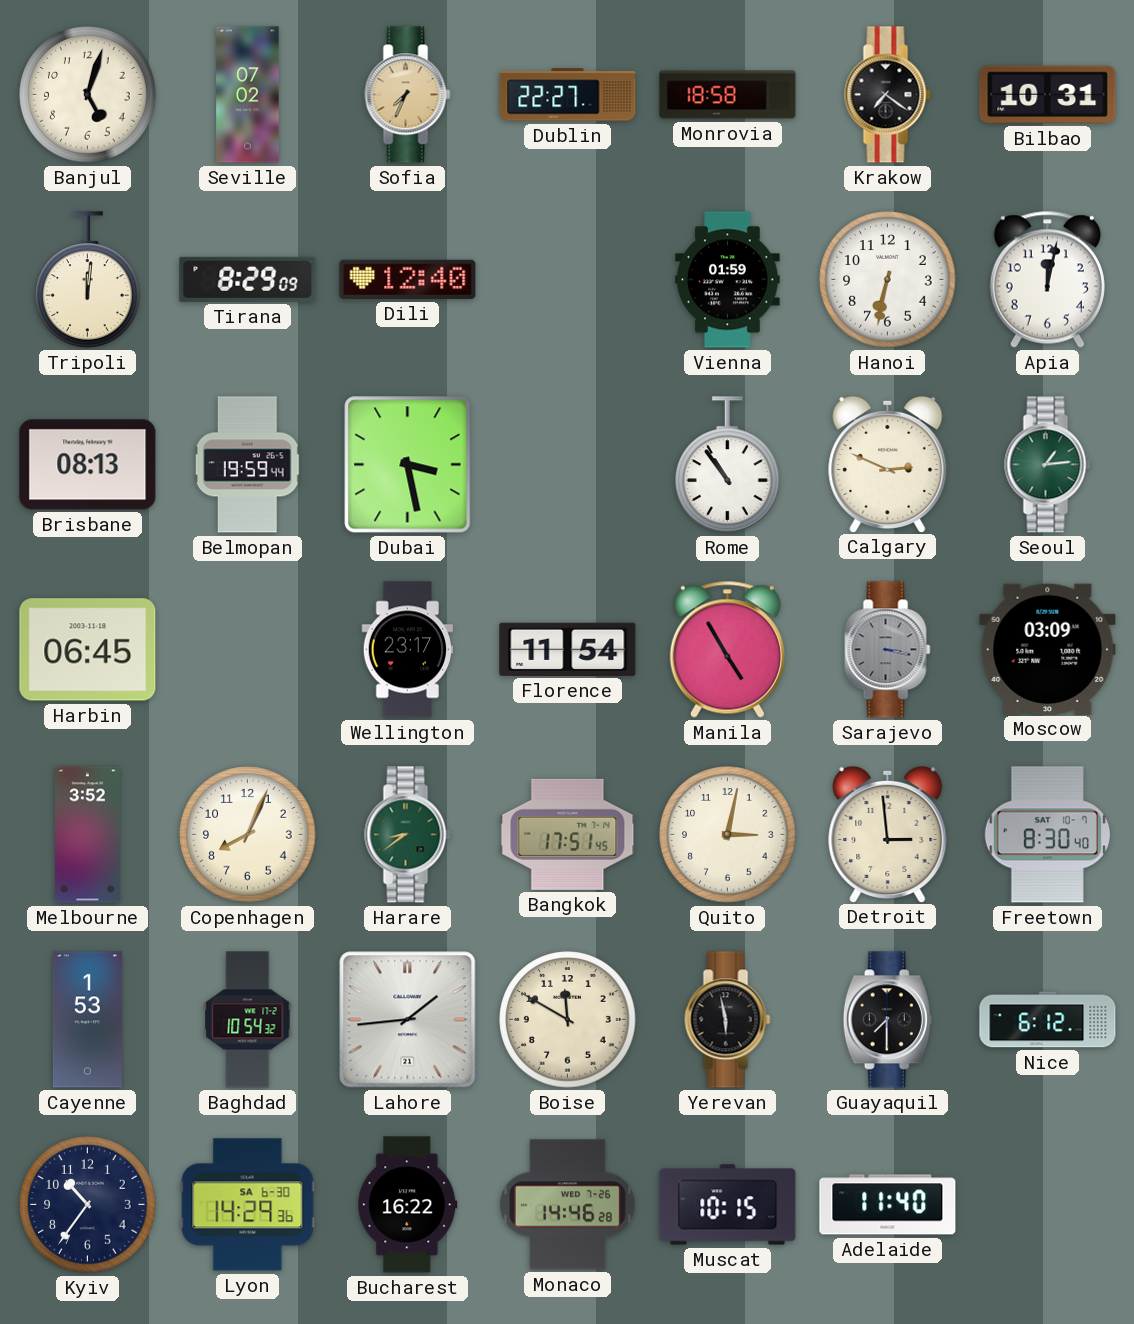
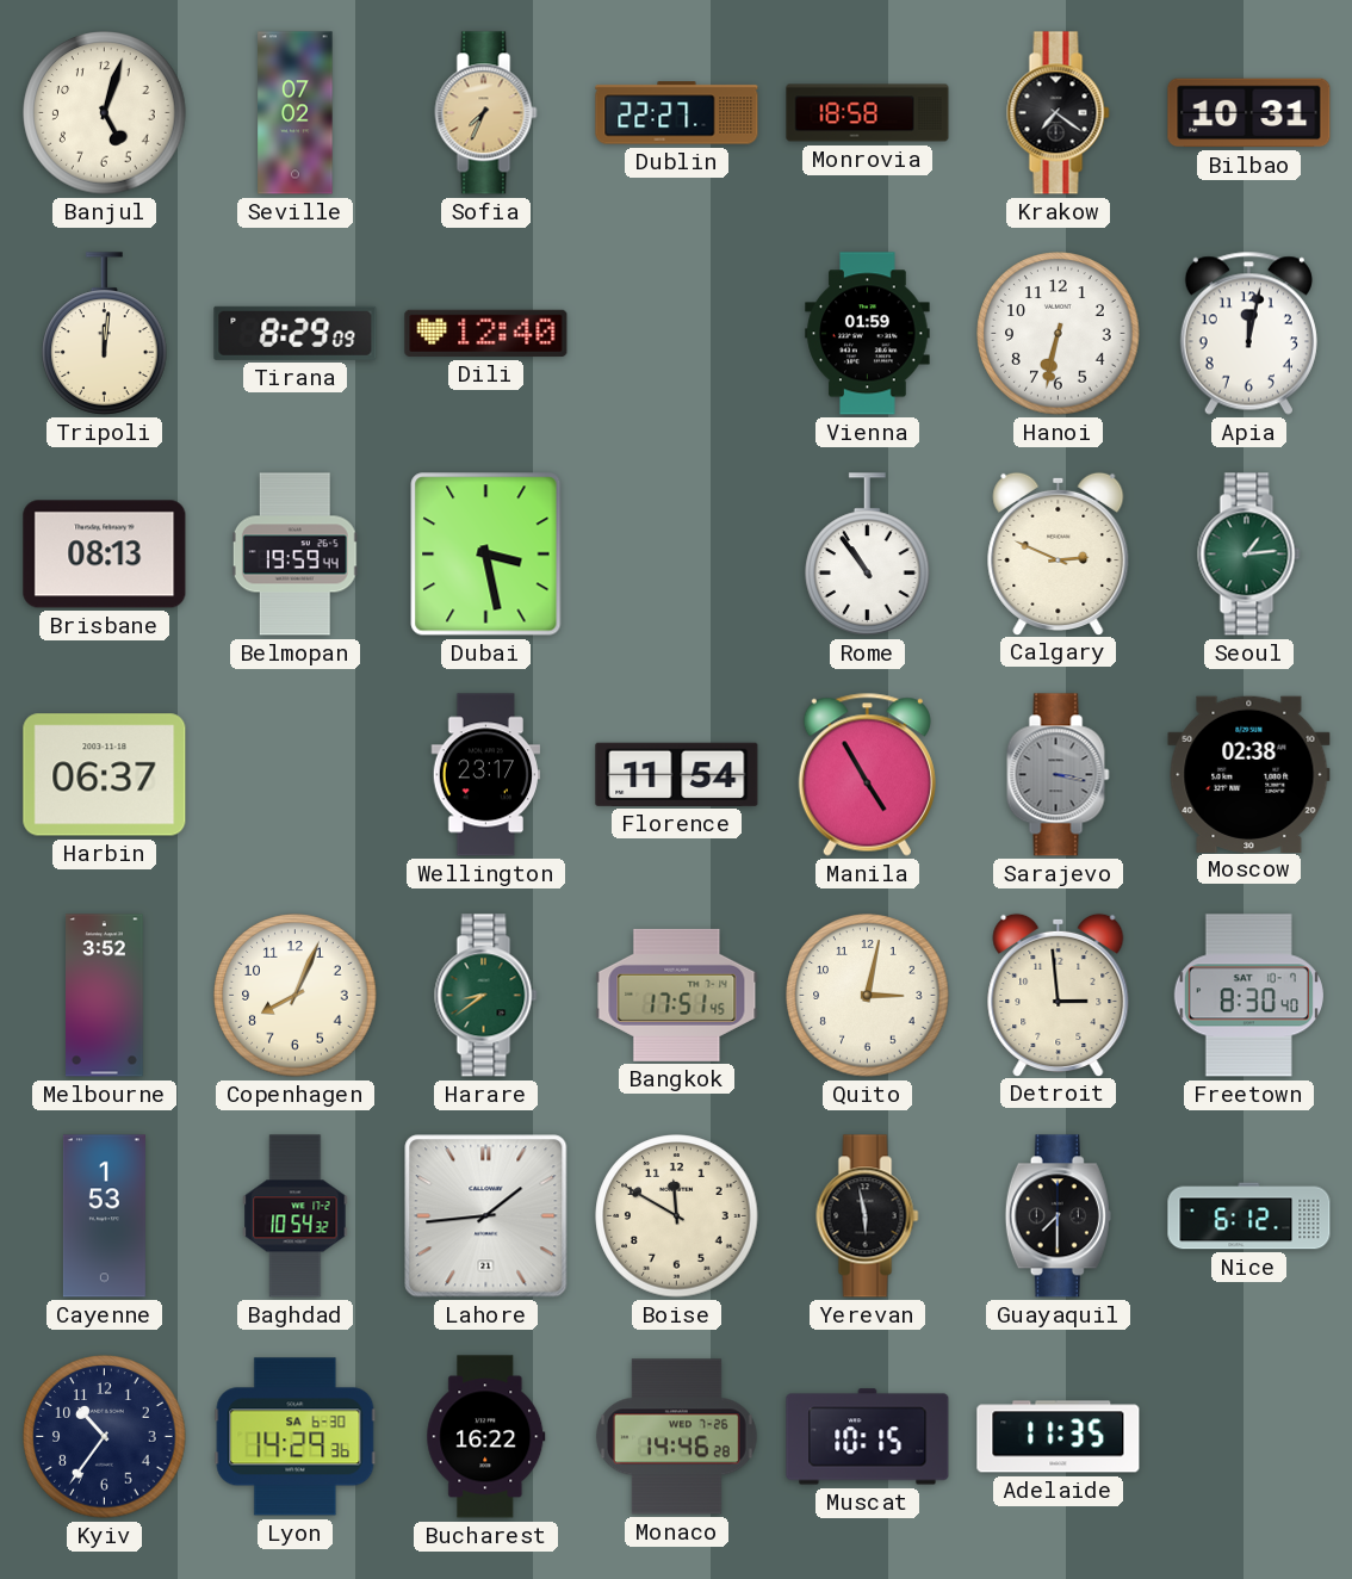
Harbin: 06:45 -> 06:37 (105, 775)
Moscow: 03:09 -> 02:38 (1249, 774)
Adelaide: 11:40 -> 11:35 (1059, 1437)
